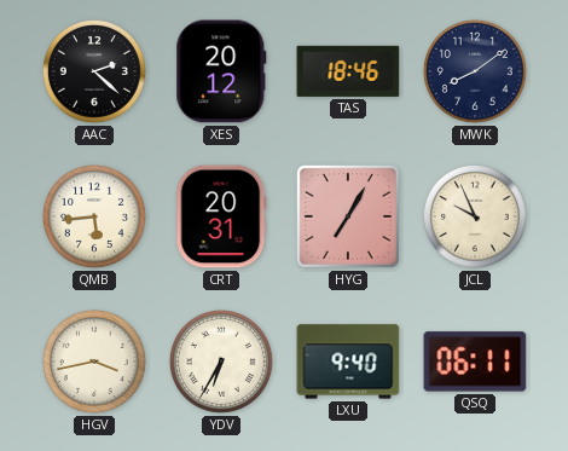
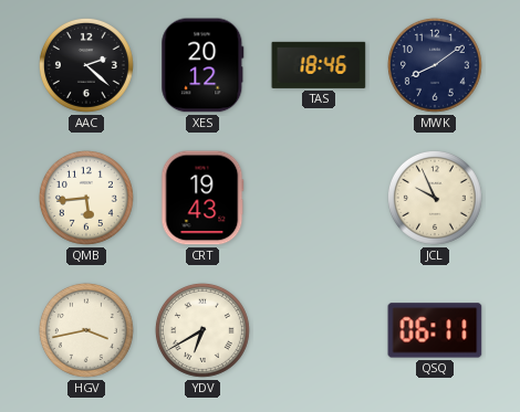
CRT: 20:31 -> 19:43 (202, 198)
HYG: 7:05 -> none (348, 216)
YDV: 6:35 -> 6:40 (202, 330)
LXU: 9:40 -> none (348, 362)
